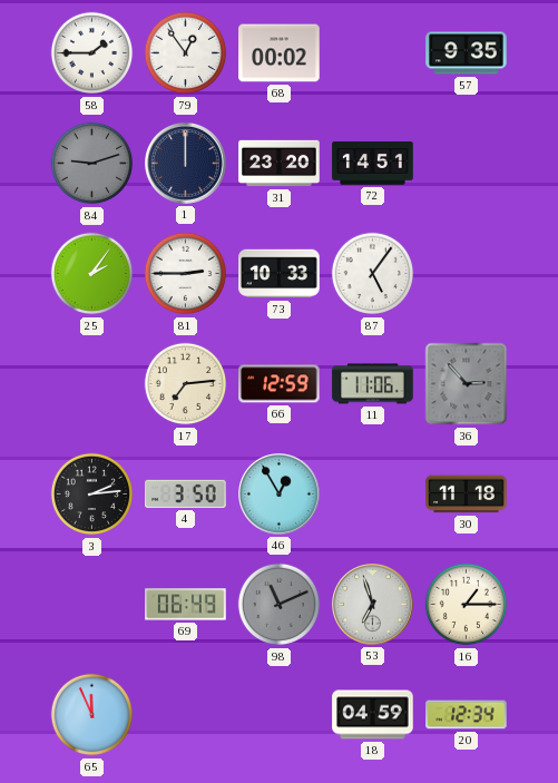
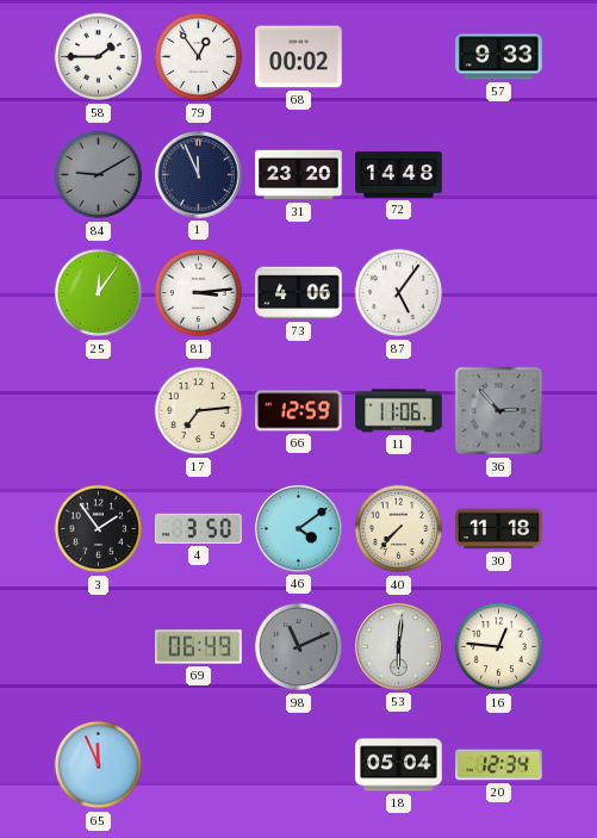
57: 9:35 -> 9:33 (499, 57)
84: 9:12 -> 9:10 (99, 175)
1: 12:00 -> 11:56 (199, 175)
72: 14:51 -> 14:48 (399, 175)
25: 2:06 -> 12:06 (99, 293)
81: 2:45 -> 3:14 (199, 293)
73: 10:33 -> 4:06 (299, 293)
3: 2:14 -> 1:54 (99, 529)
46: 12:55 -> 4:09 (299, 529)
40: none -> 7:37 (399, 529)
53: 6:57 -> 6:01 (399, 647)
16: 1:15 -> 12:46 (499, 647)
18: 04:59 -> 05:04 (399, 765)
